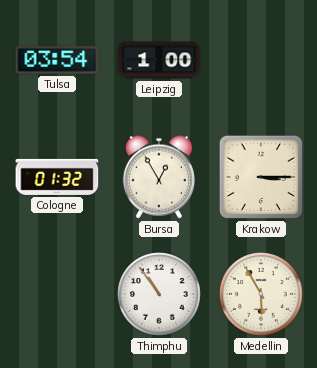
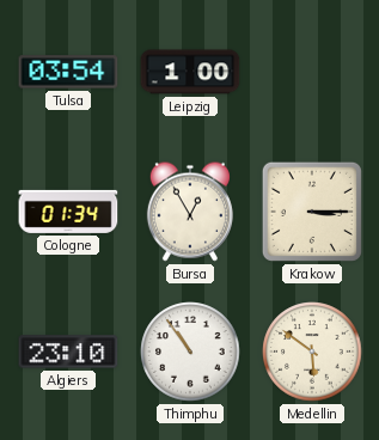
Cologne: 01:32 -> 01:34 (68, 212)
Algiers: none -> 23:10 (68, 352)
Medellin: 5:55 -> 5:51 (312, 352)
